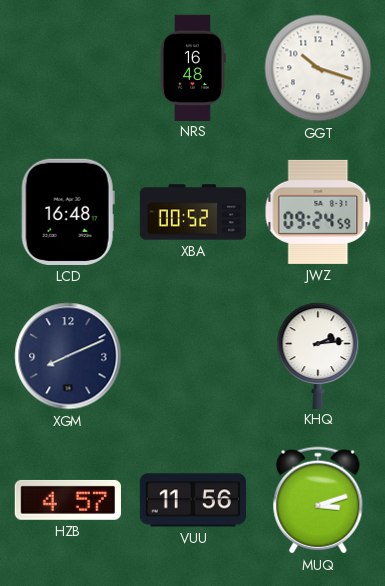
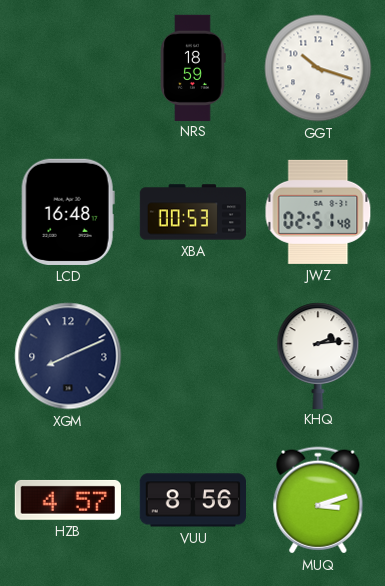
NRS: 16:48 -> 18:59 (193, 67)
XBA: 00:52 -> 00:53 (193, 212)
JWZ: 09:24 -> 02:51 (318, 212)
VUU: 11:56 -> 8:56 (192, 500)
